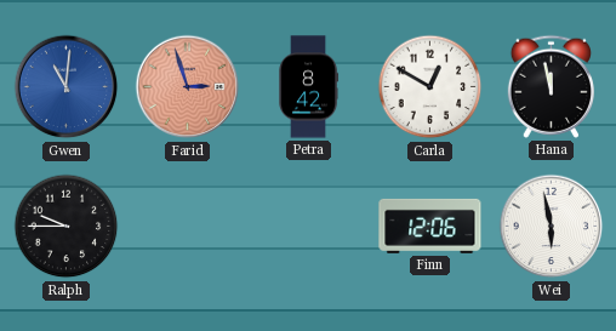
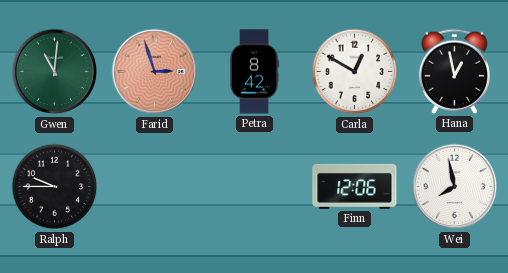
Gwen dial: blue -> green (55, 72)
Hana: 11:58 -> 12:58 (454, 71)
Wei: 5:58 -> 7:58 (455, 187)
